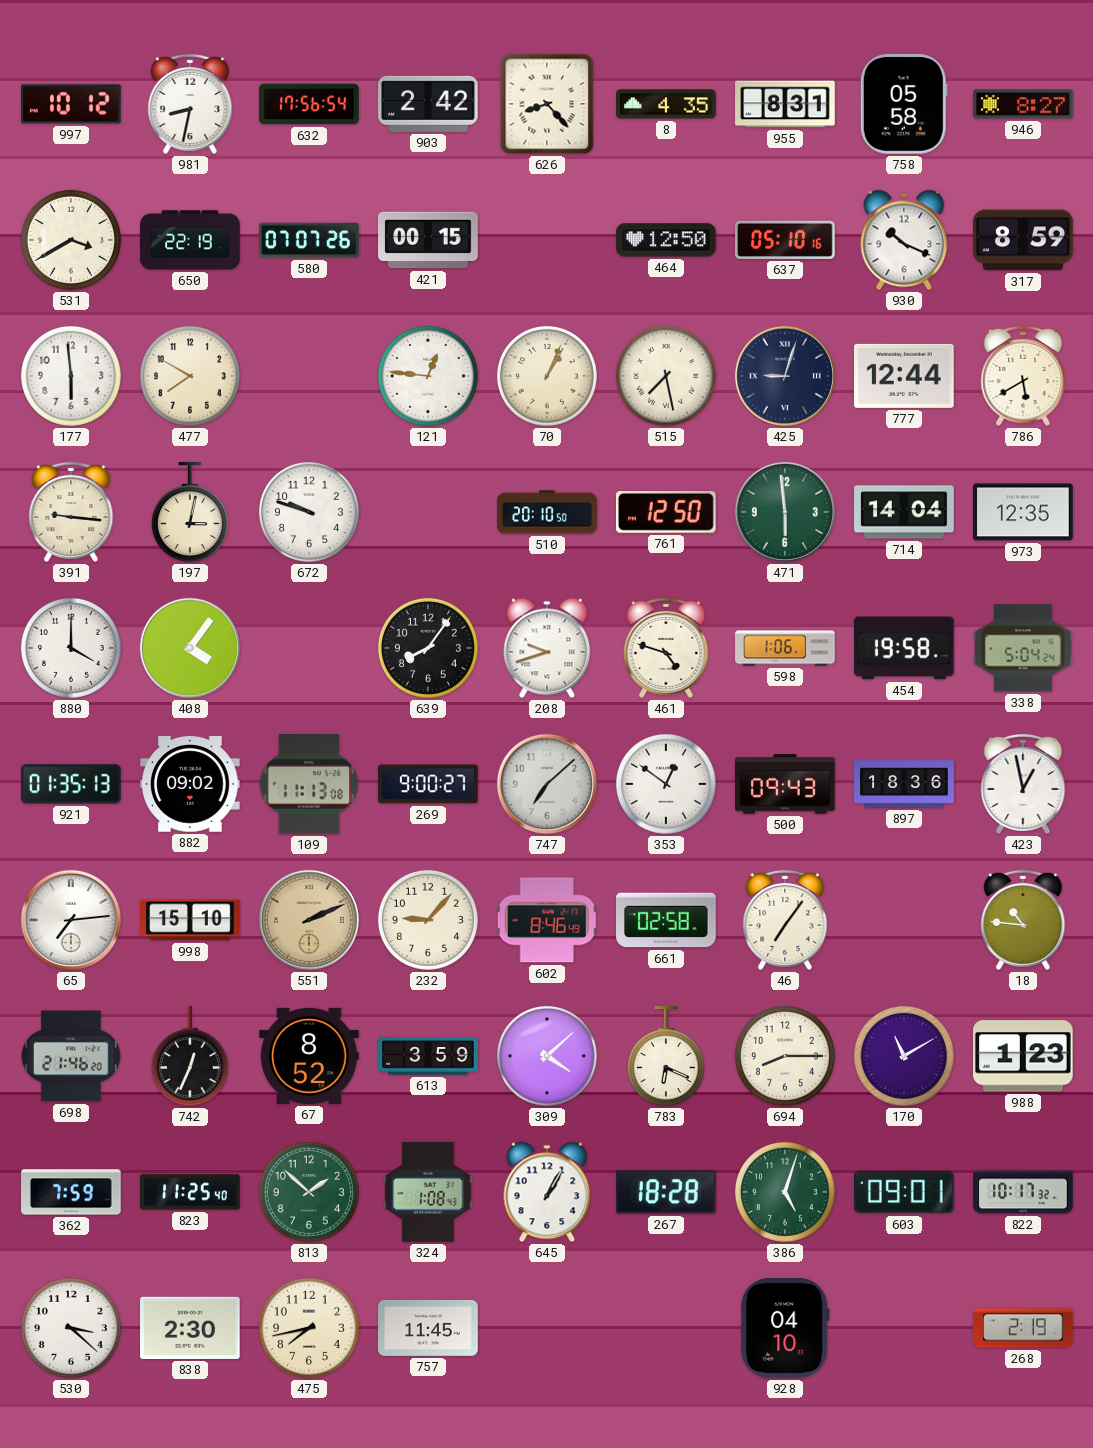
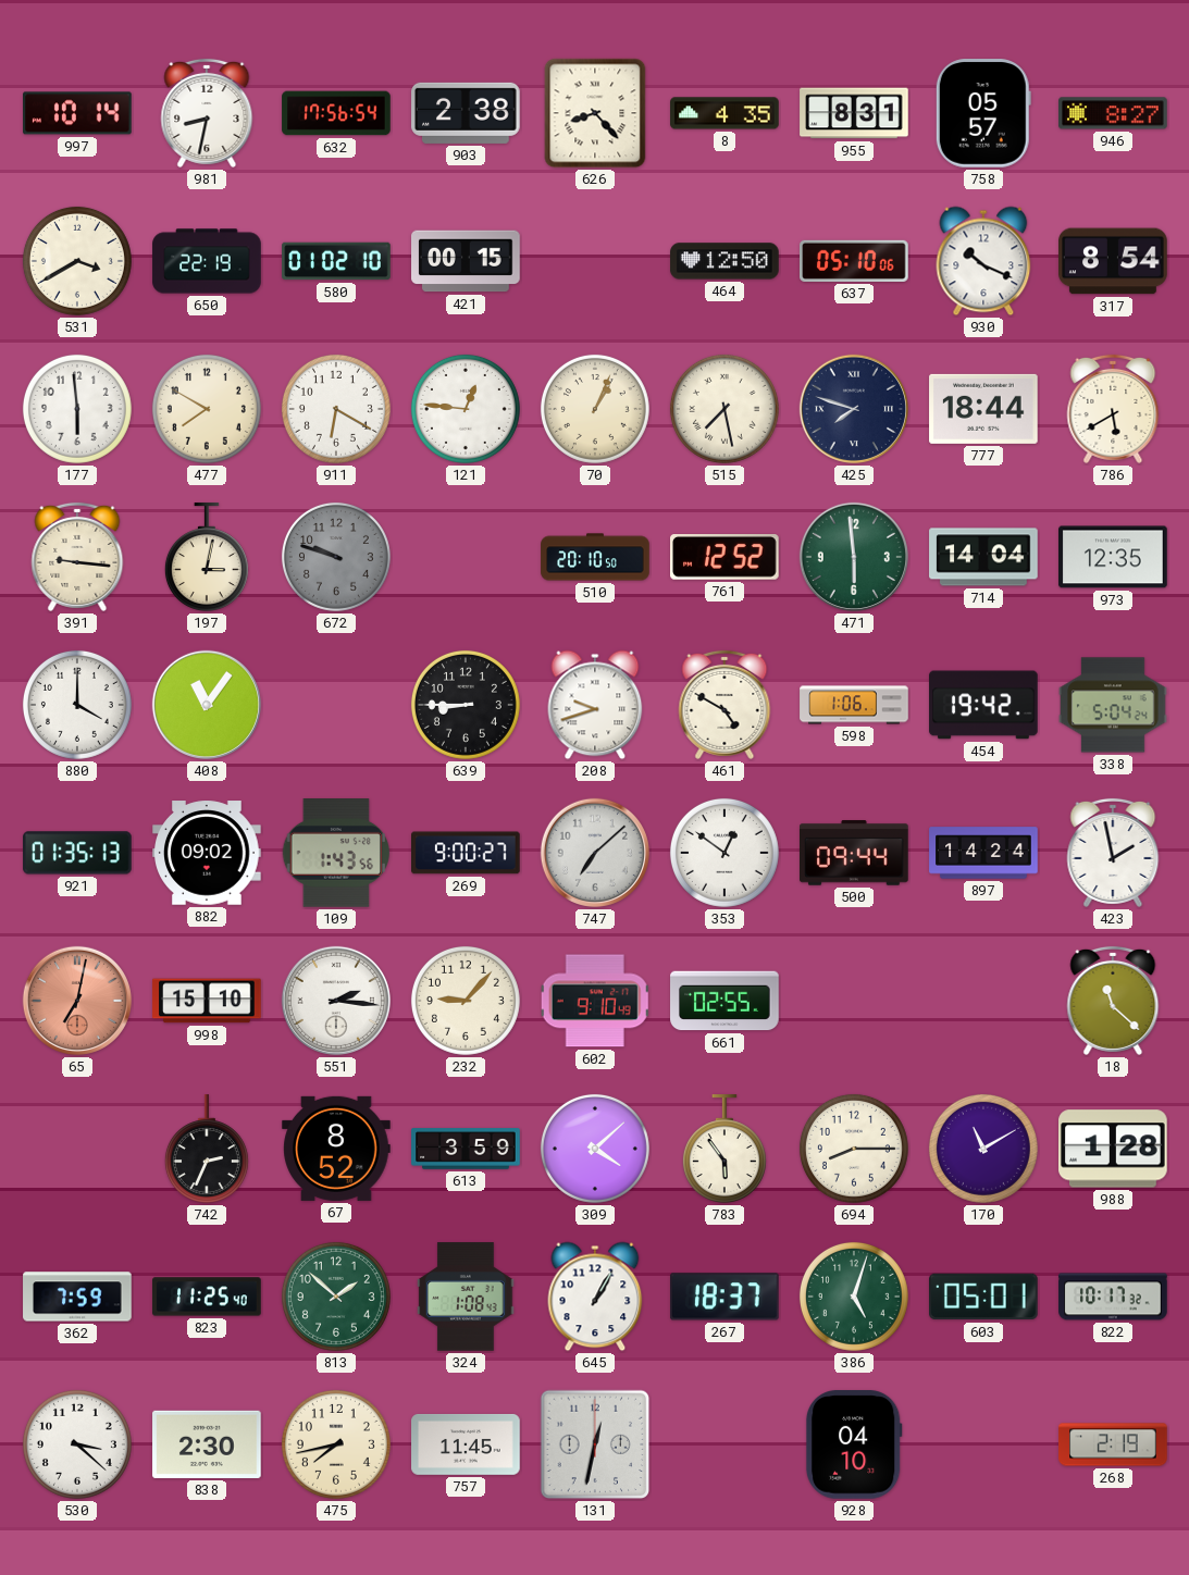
997: 10:12 -> 10:14 (77, 113)
903: 2:42 -> 2:38 (466, 113)
758: 05:58 -> 05:57 (983, 113)
580: 07:07 -> 01:02 (336, 261)
637: 05:10:16 -> 05:10:06 (854, 261)
317: 8:59 -> 8:54 (1113, 261)
911: none -> 6:20 (336, 409)
425: 9:03 -> 7:48 (854, 409)
777: 12:44 -> 18:44 (983, 409)
672 dial: white -> grey (336, 557)
761: 12:50 -> 12:52 (726, 558)
408: 4:06 -> 11:06 (207, 705)
639: 8:06 -> 8:45 (466, 705)
461: 4:48 -> 4:50 (724, 705)
454: 19:58 -> 19:42 (983, 705)
109: 11:13 -> 1:43 (335, 854)
500: 09:43 -> 09:44 (854, 854)
897: 18:36 -> 14:24 (983, 853)
423: 12:58 -> 1:58 (1113, 853)
65: 7:14 -> 7:02 (77, 1001)
65 dial: white -> salmon (77, 1001)
551: 2:11 -> 2:16 (336, 1001)
551 dial: champagne -> white (336, 1001)
602: 8:46 -> 9:10 (595, 1001)
661: 02:58 -> 02:55 (724, 1001)
46: 7:06 -> none (785, 920)
18: 10:46 -> 11:22 (1113, 1001)
698: 21:46 -> none (72, 1056)
742: 12:34 -> 2:34 (207, 1149)
783: 6:19 -> 5:54 (724, 1149)
988: 1:23 -> 1:28 (1114, 1149)
267: 18:28 -> 18:37 (726, 1297)
603: 09:01 -> 05:01 (983, 1297)
131: none -> 12:32 (595, 1444)
